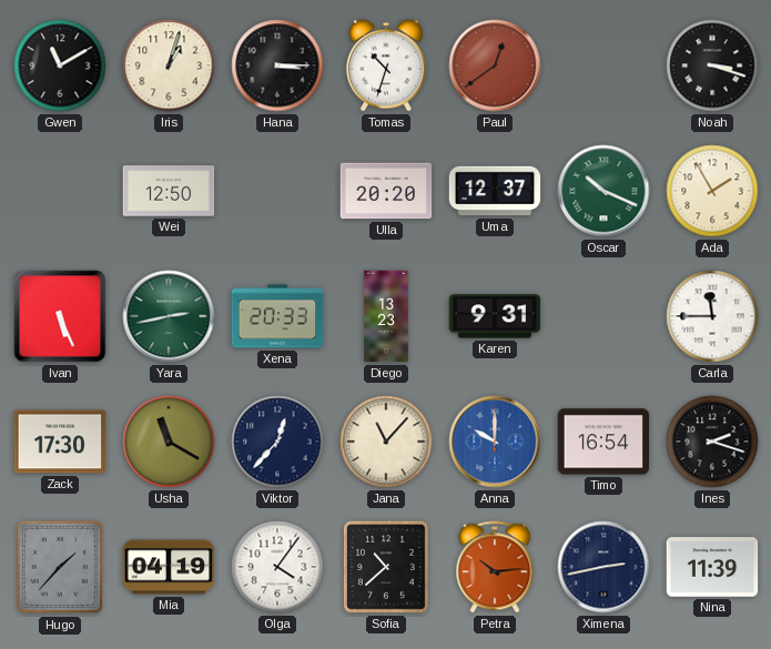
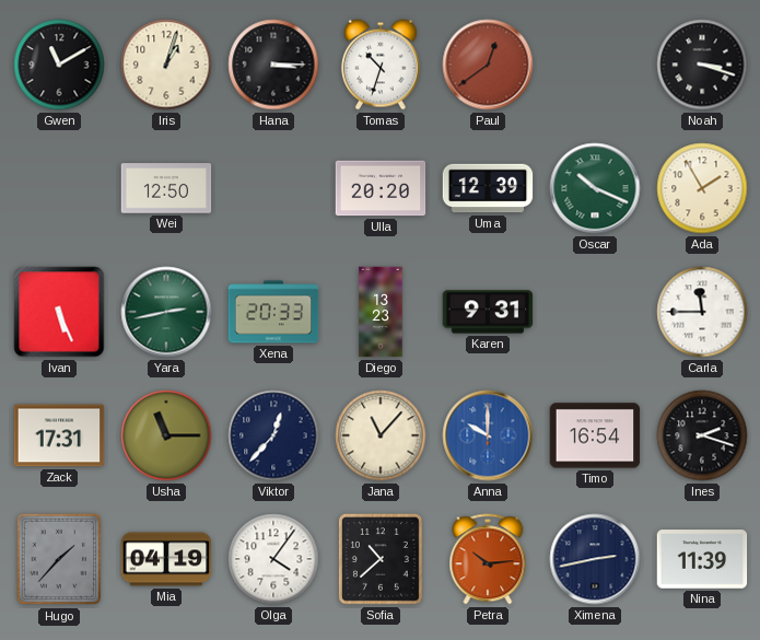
Uma: 12:37 -> 12:39 (488, 188)
Zack: 17:30 -> 17:31 (59, 435)
Usha: 11:20 -> 11:15 (166, 435)
